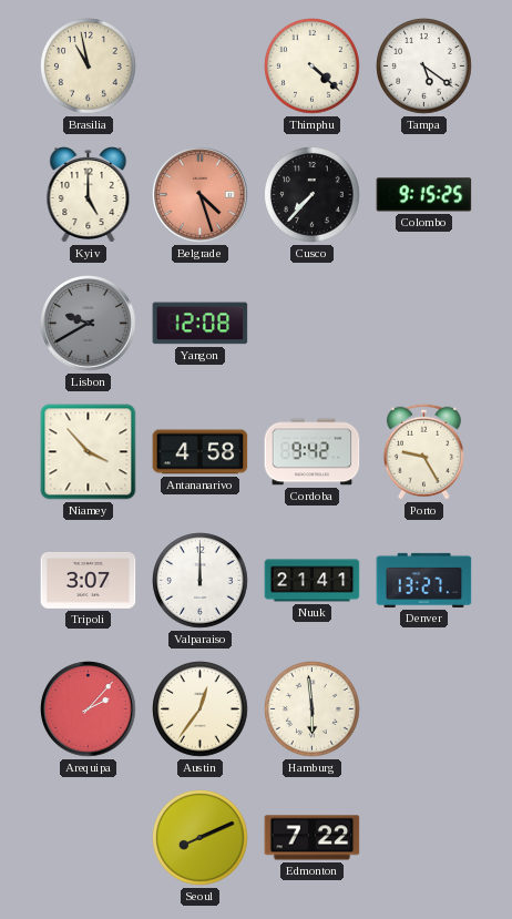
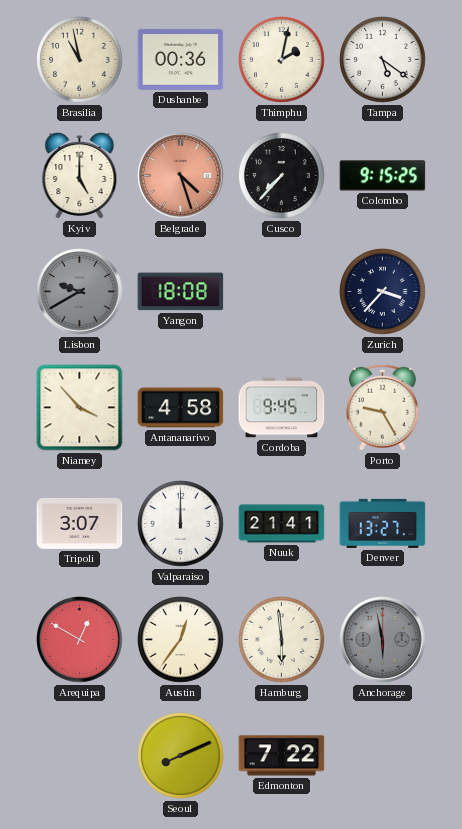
Dushanbe: none -> 00:36 (181, 59)
Thimphu: 4:22 -> 2:02 (282, 60)
Yangon: 12:08 -> 18:08 (181, 292)
Zurich: none -> 3:37 (383, 292)
Cordoba: 9:42 -> 9:45 (282, 408)
Arequipa: 2:07 -> 12:50 (80, 640)
Anchorage: none -> 5:58 (383, 640)
